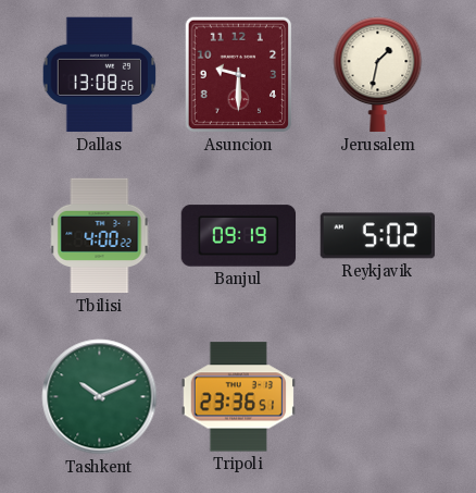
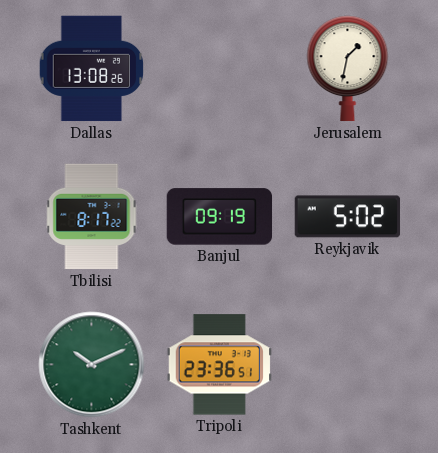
Asuncion: 9:30 -> none (239, 75)
Tbilisi: 4:00 -> 8:17 (92, 217)
